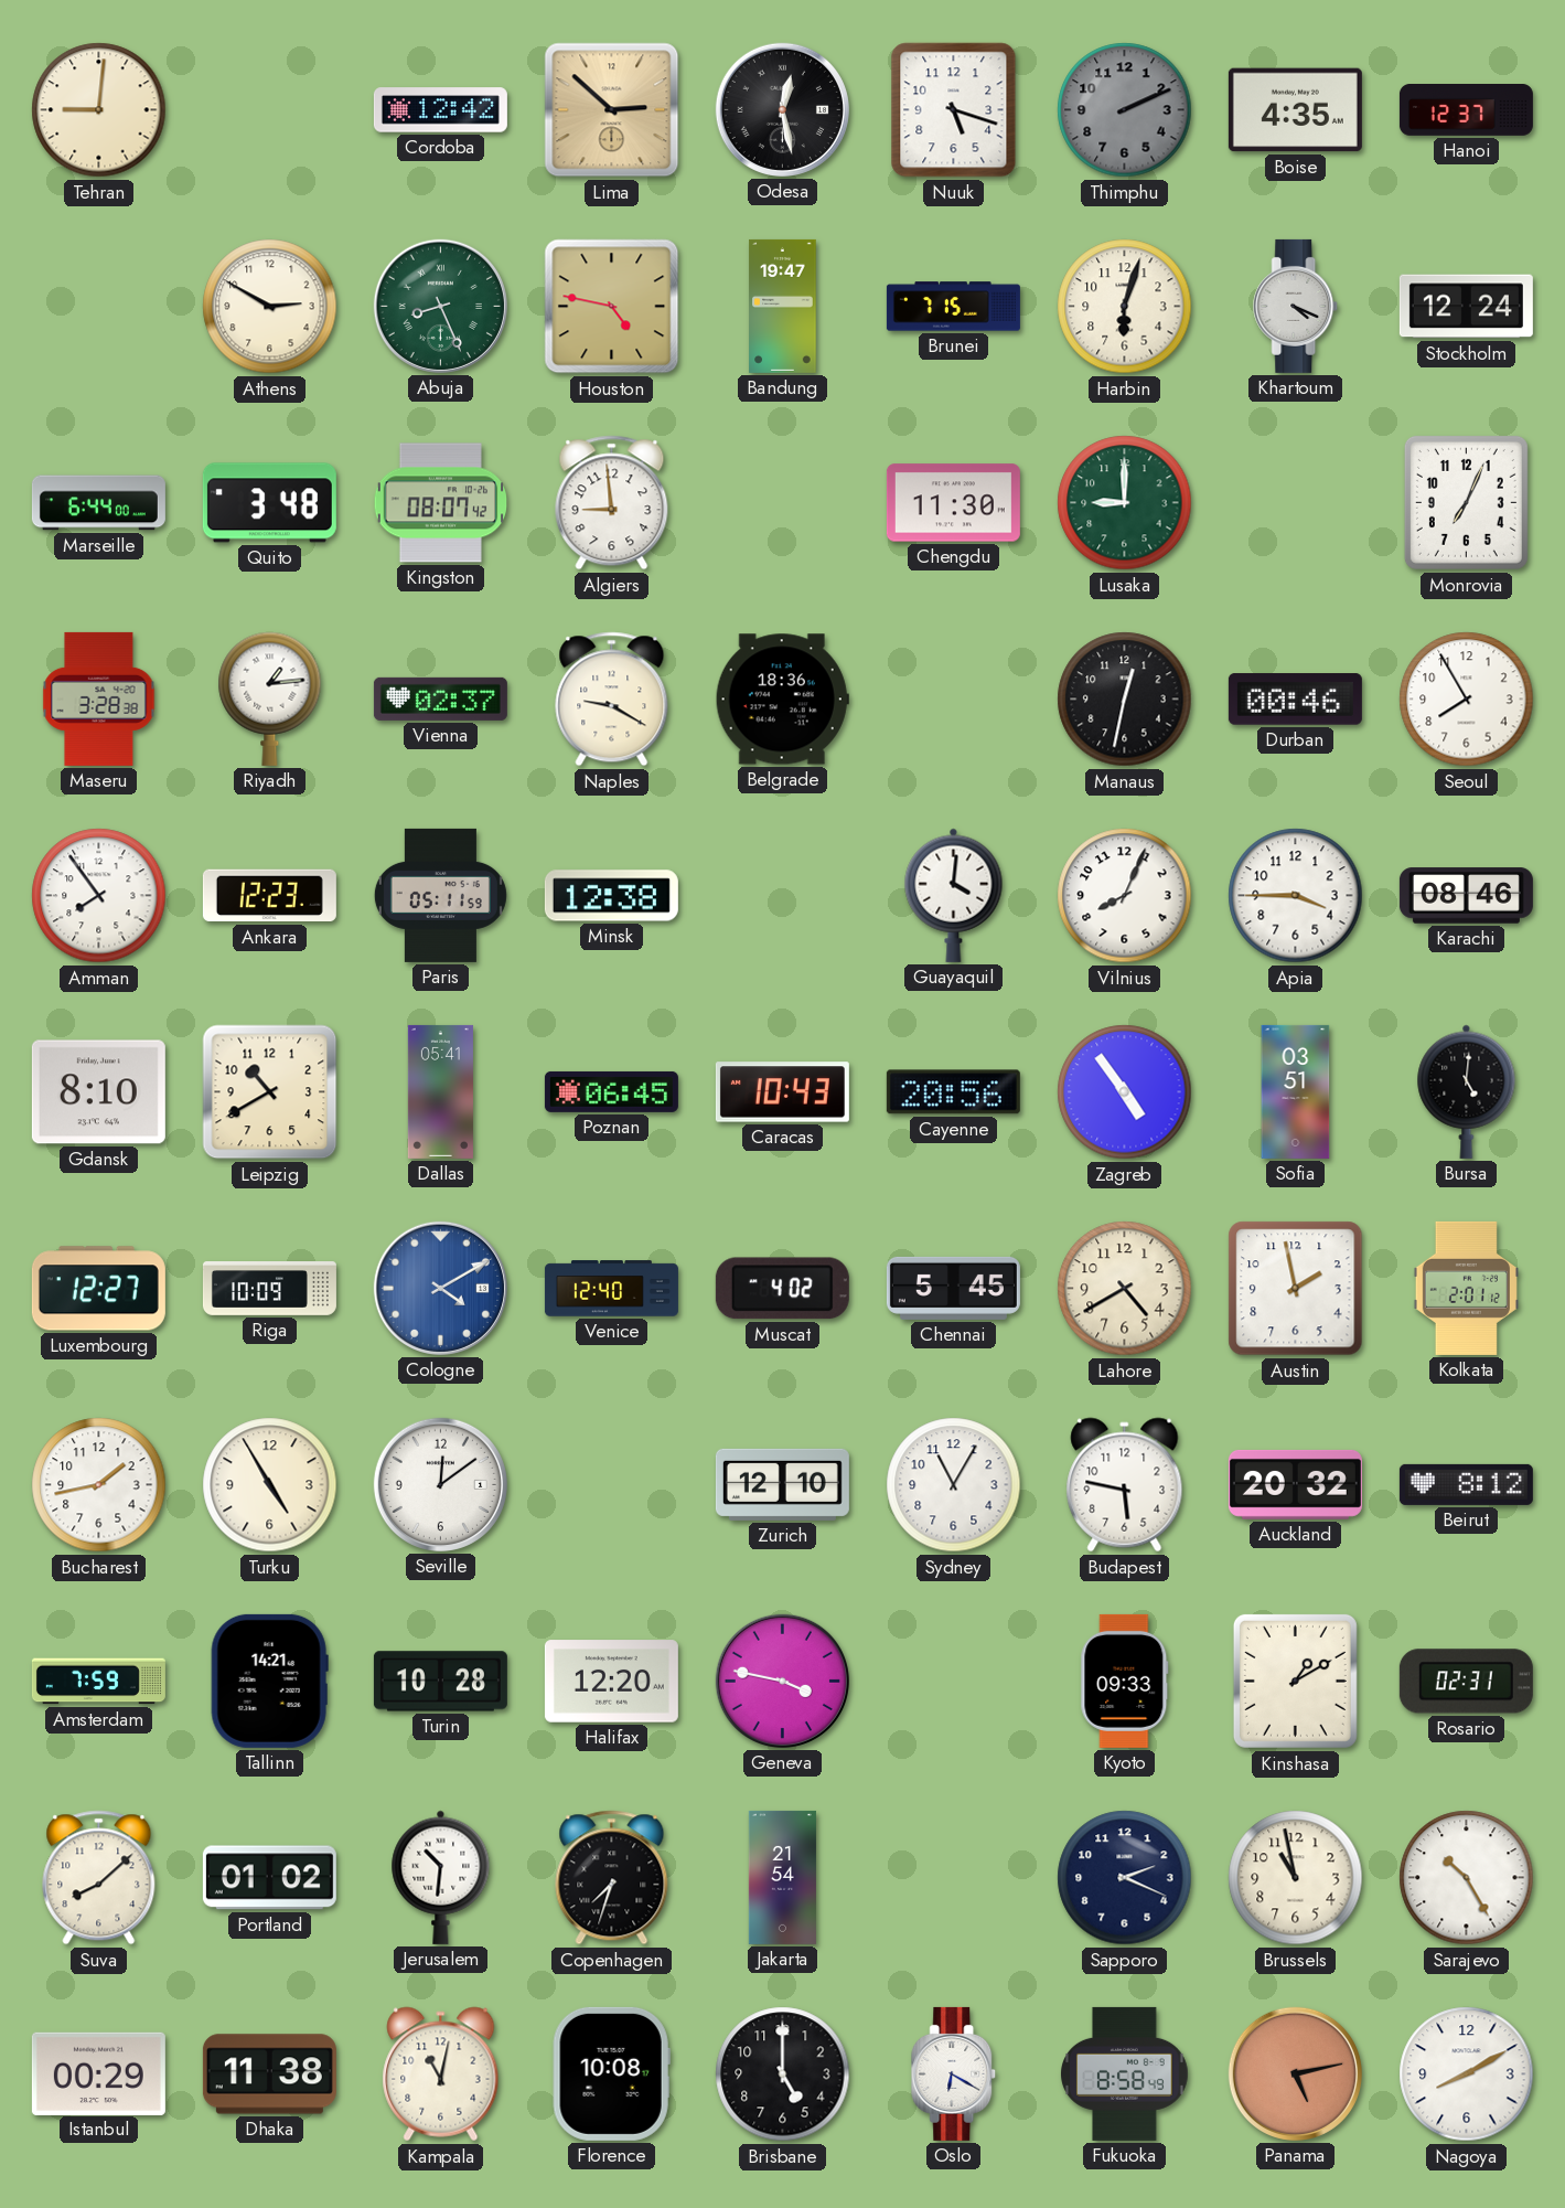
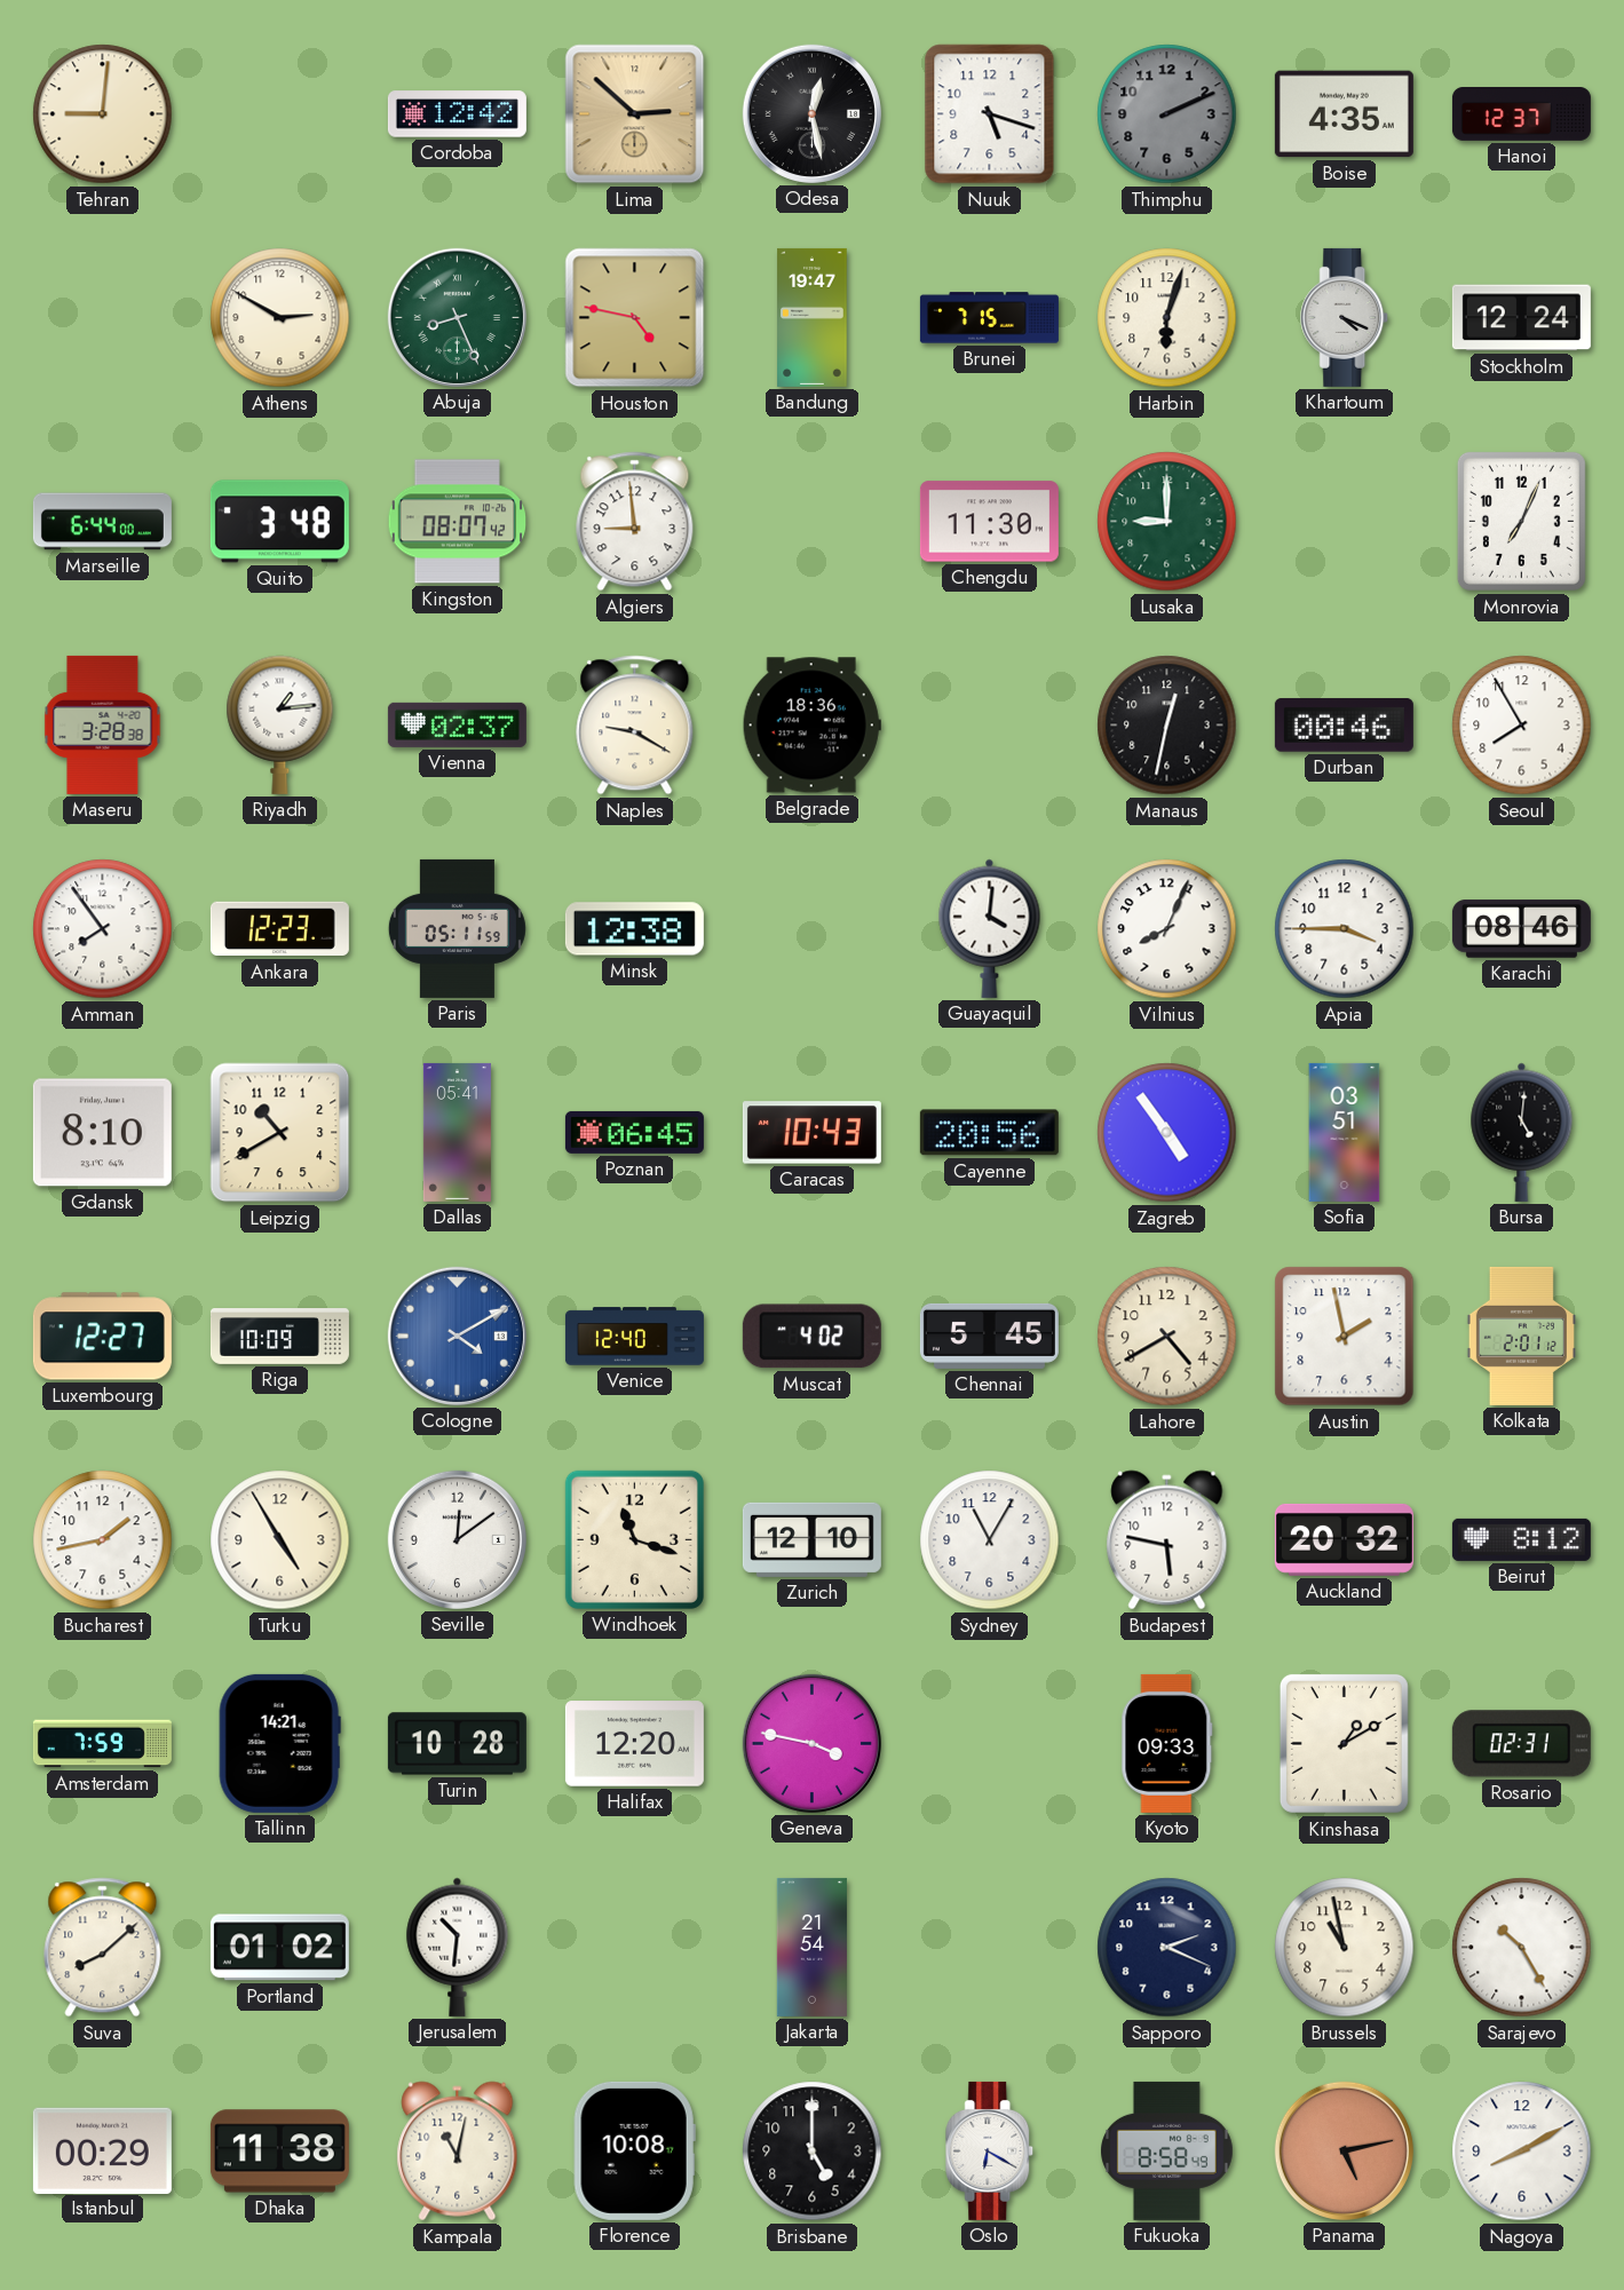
Windhoek: none -> 11:18 (634, 1539)
Copenhagen: 7:33 -> none (612, 1878)
